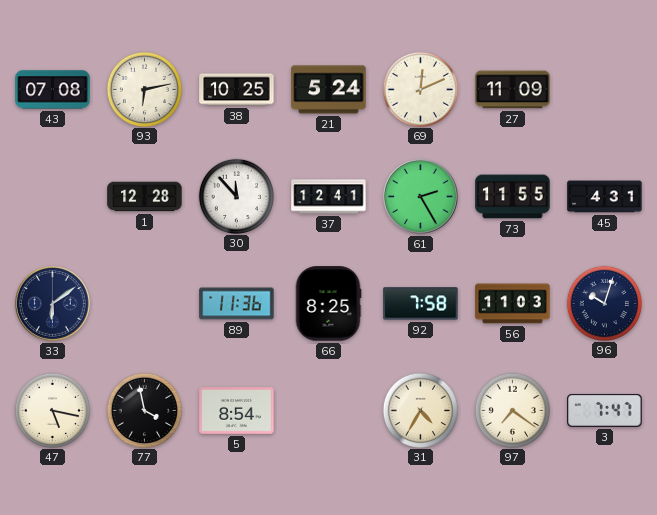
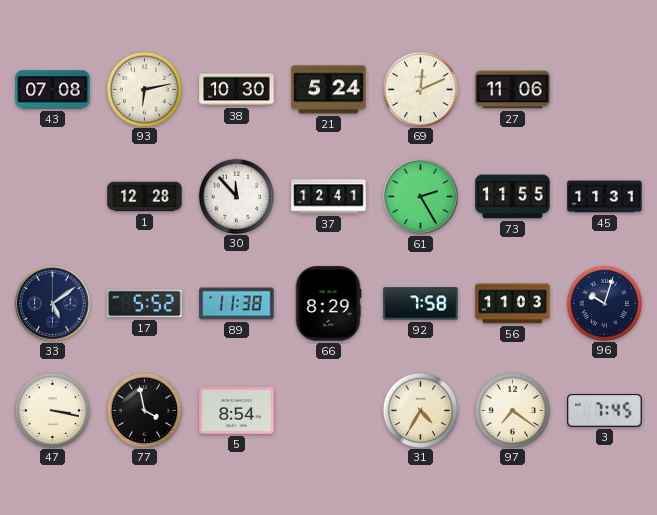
38: 10:25 -> 10:30 (237, 90)
27: 11:09 -> 11:06 (513, 90)
45: 4:31 -> 11:31 (605, 197)
33: 6:09 -> 5:09 (53, 304)
17: none -> 5:52 (145, 304)
89: 11:36 -> 11:38 (237, 304)
66: 8:25 -> 8:29 (328, 304)
47: 5:17 -> 3:17 (52, 410)
3: 7:47 -> 7:45 (605, 410)
